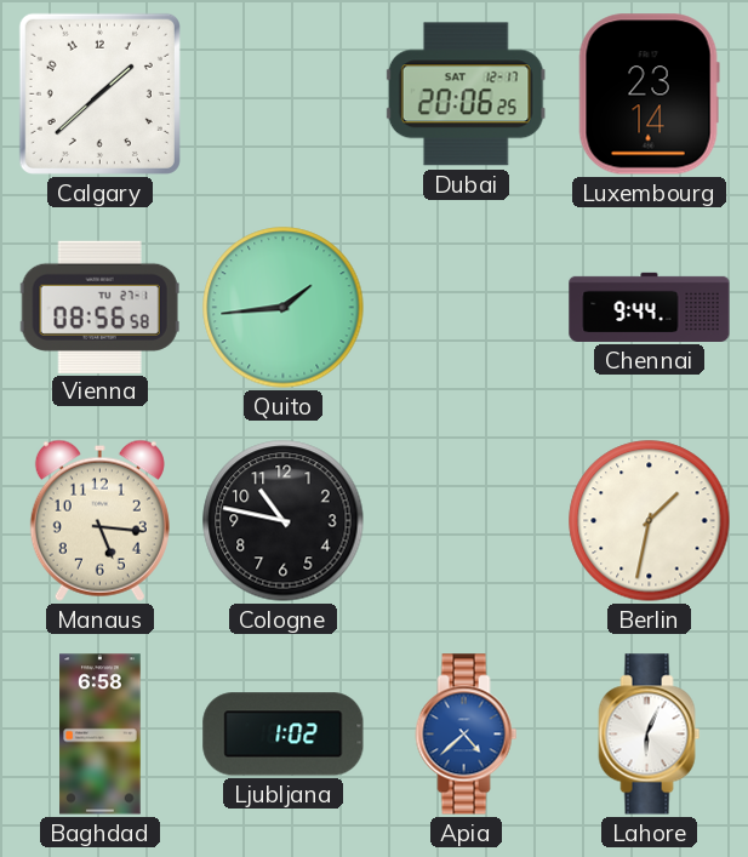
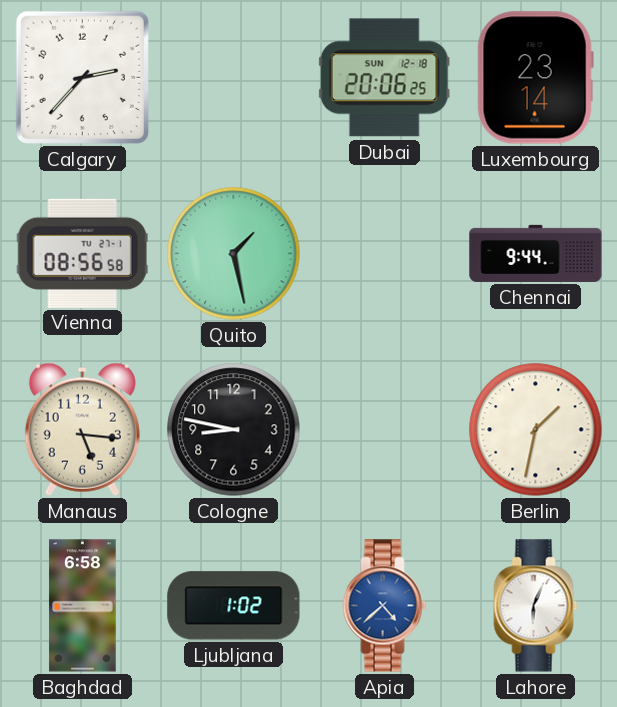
Calgary: 1:38 -> 2:37 (82, 77)
Dubai date: SAT 12-17 -> SUN 12-18 (384, 78)
Quito: 1:44 -> 1:28 (234, 254)
Cologne: 10:47 -> 8:47 (234, 430)
